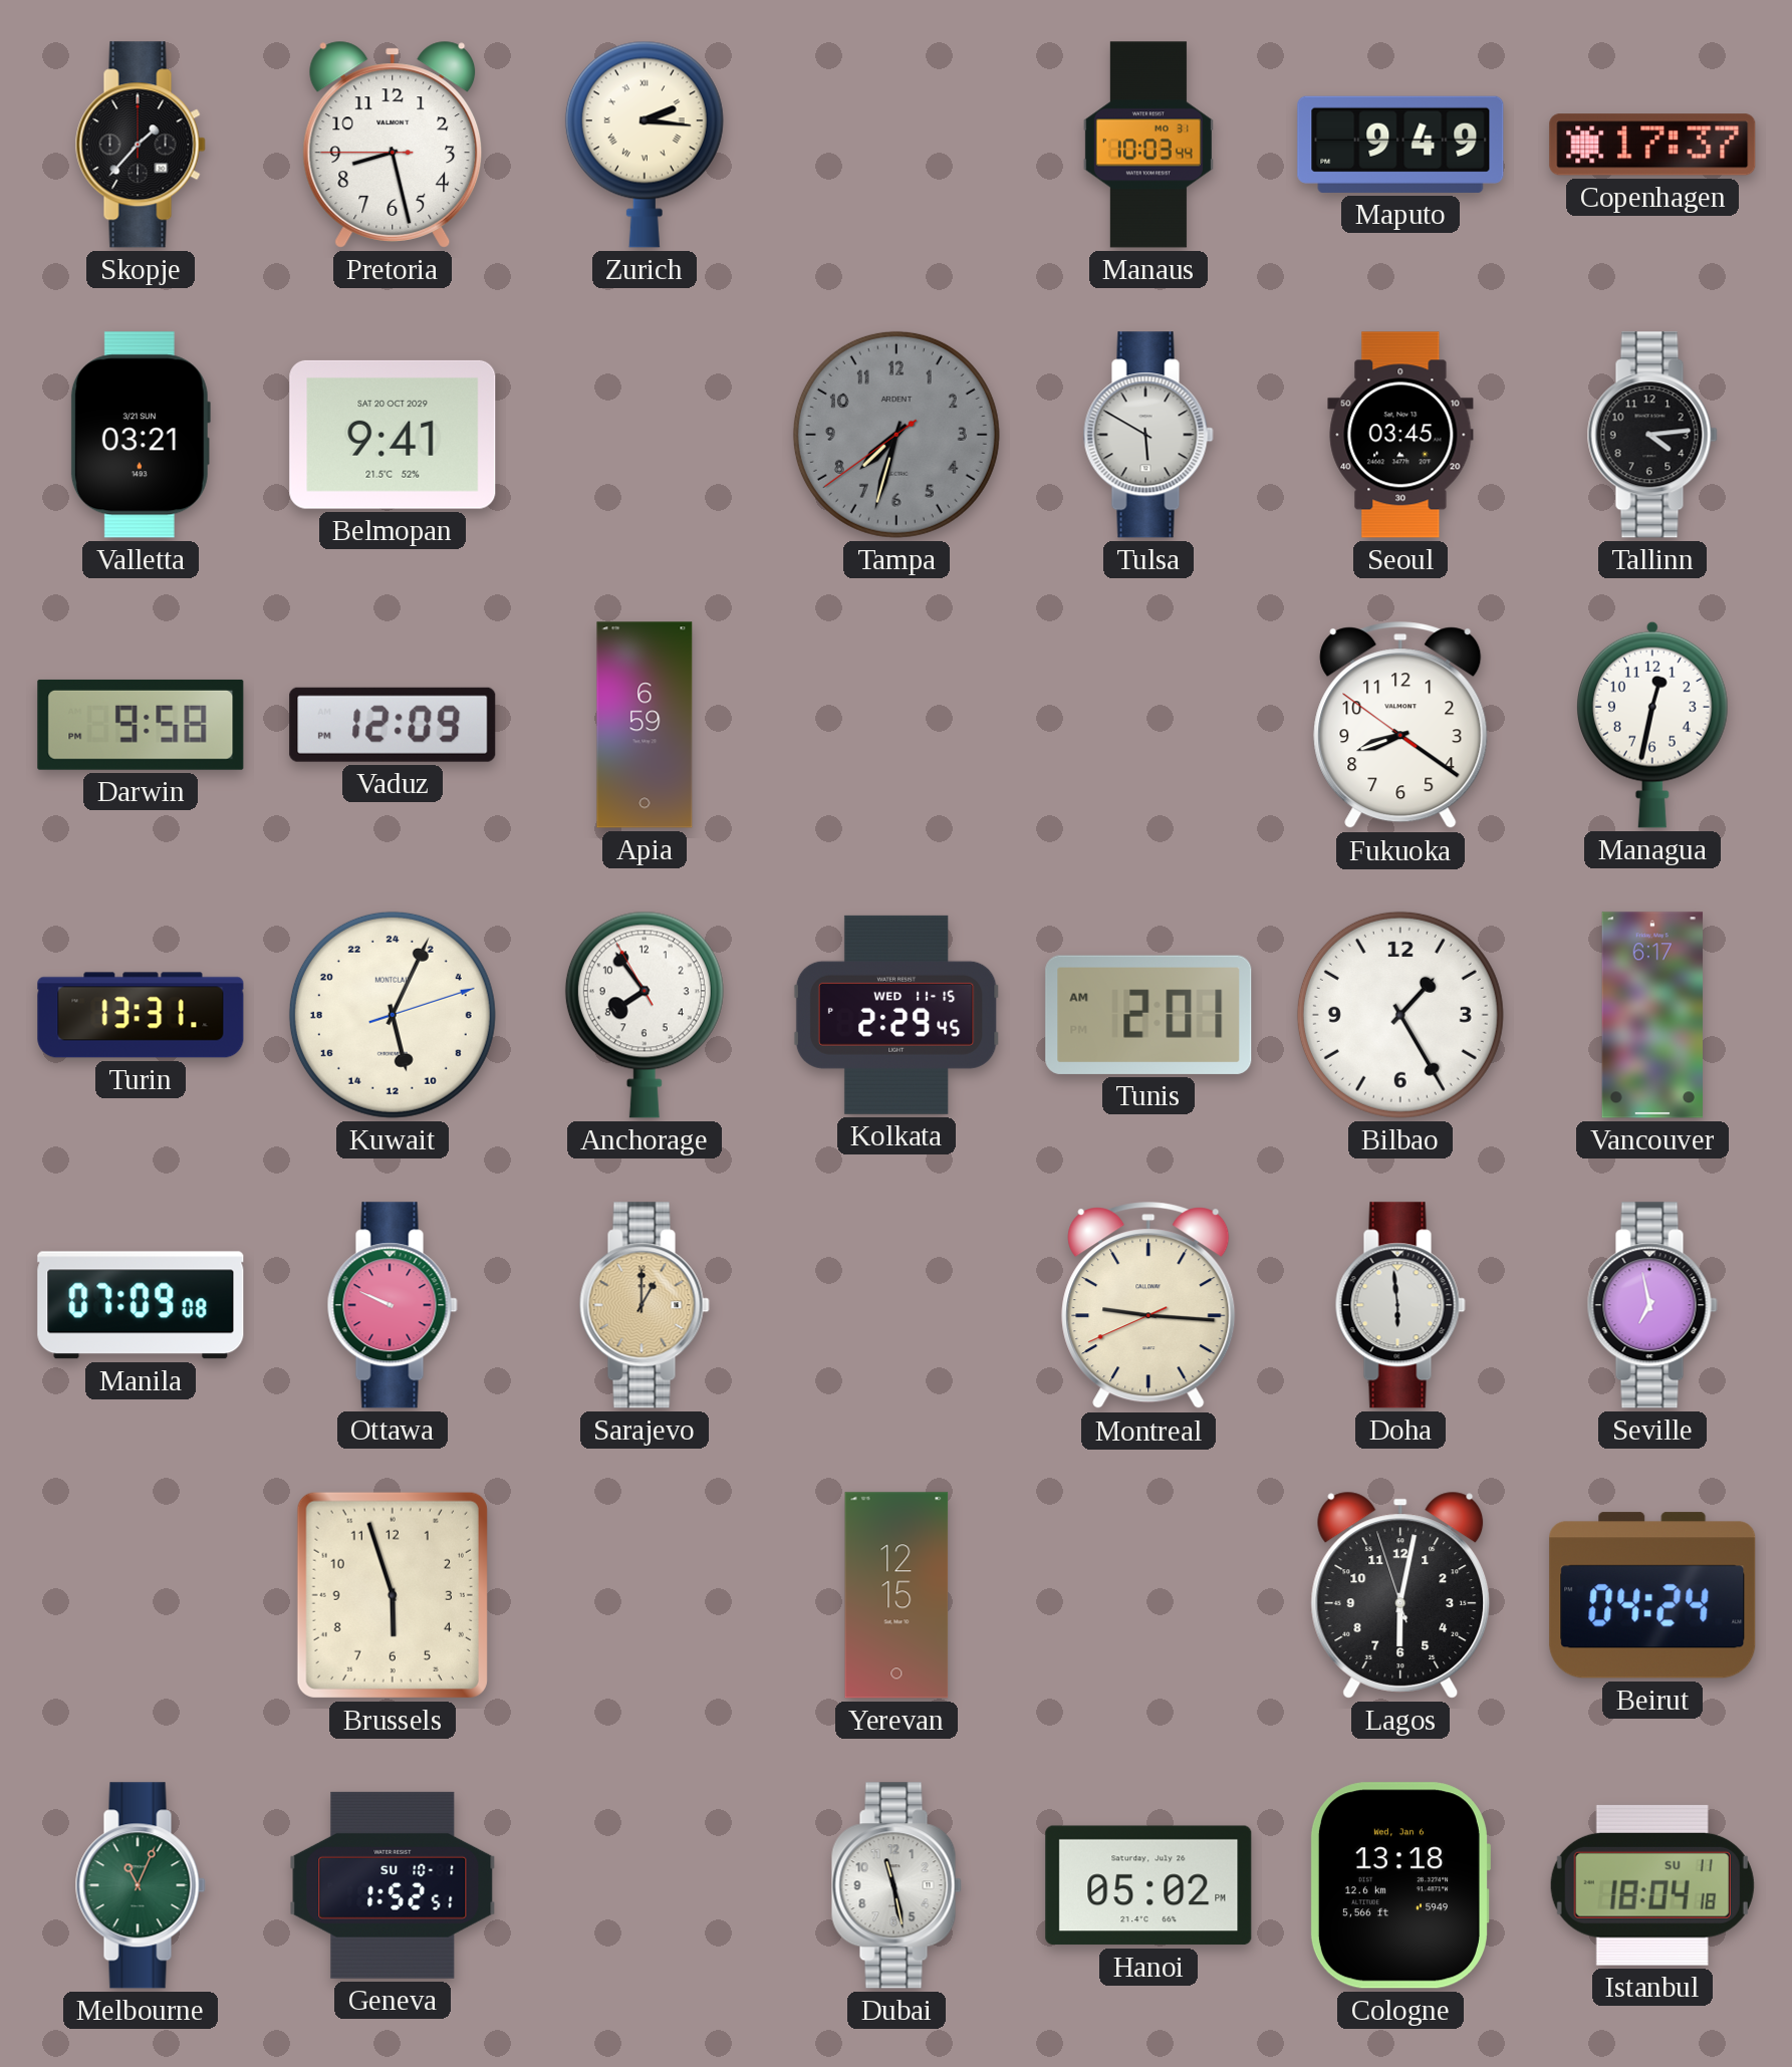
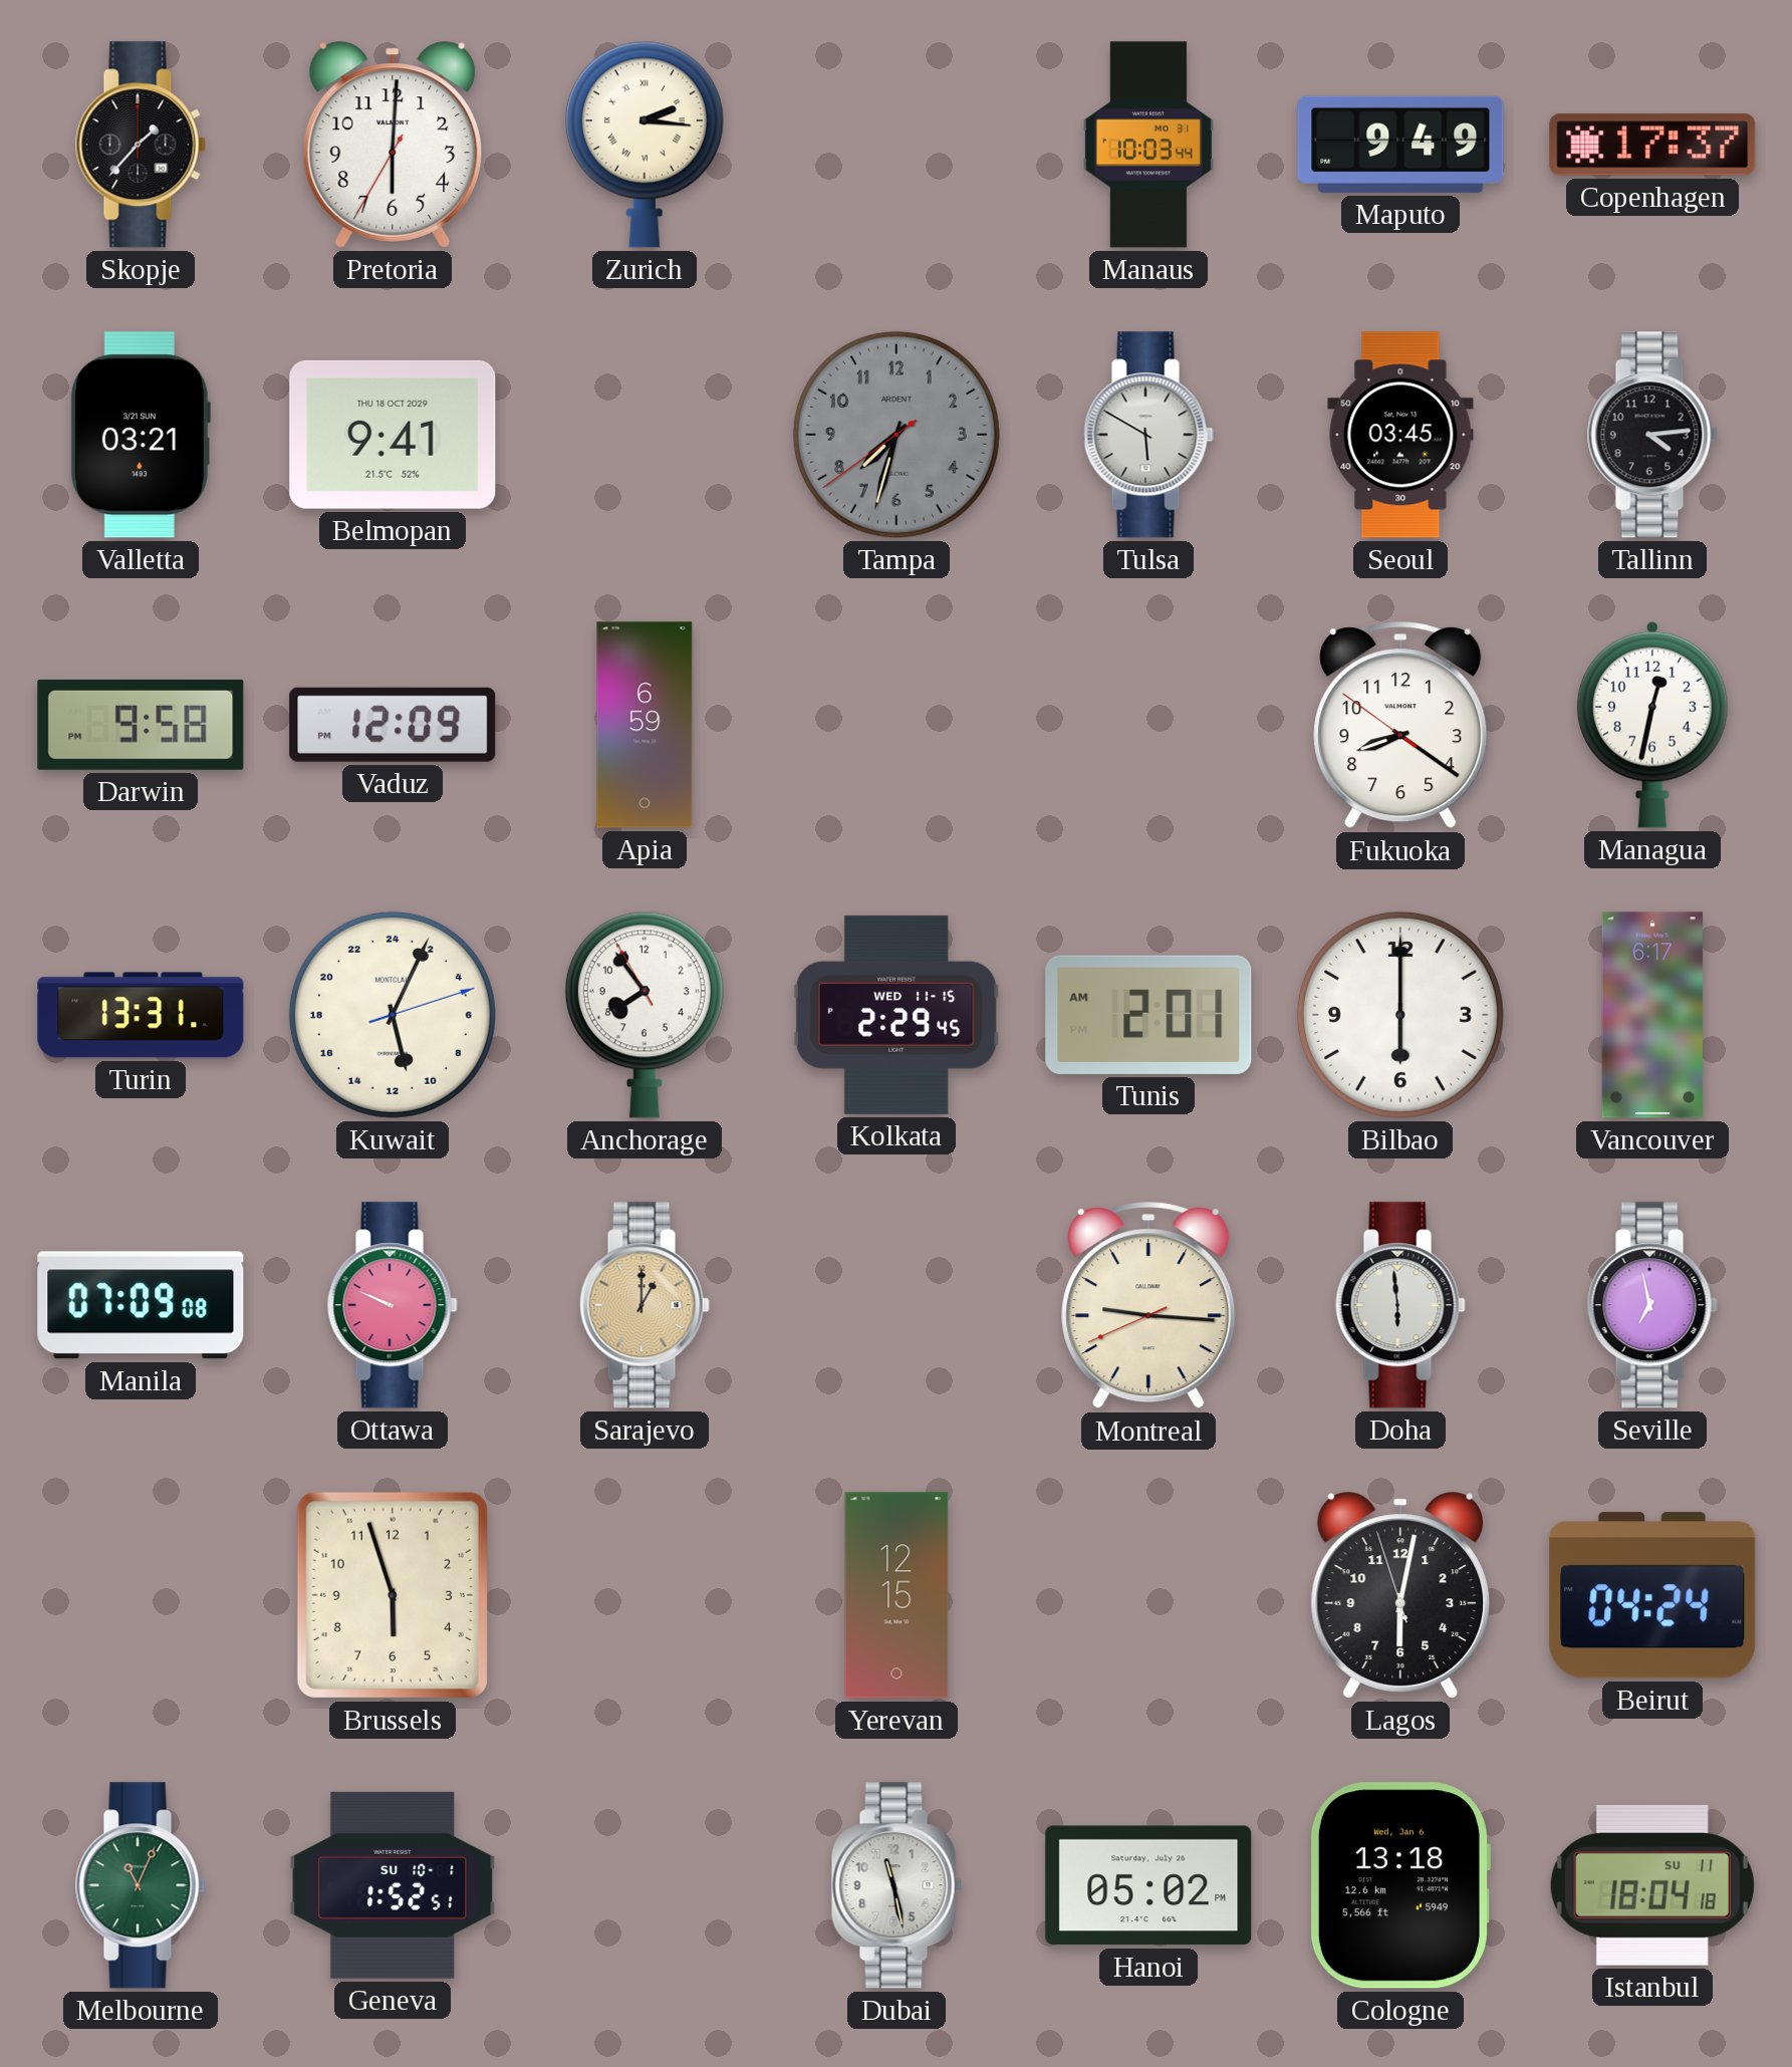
Pretoria: 8:27 -> 6:00 (393, 145)
Belmopan date: SAT 20 OCT 2029 -> THU 18 OCT 2029 (393, 435)
Bilbao: 1:25 -> 6:00 (1400, 1015)
